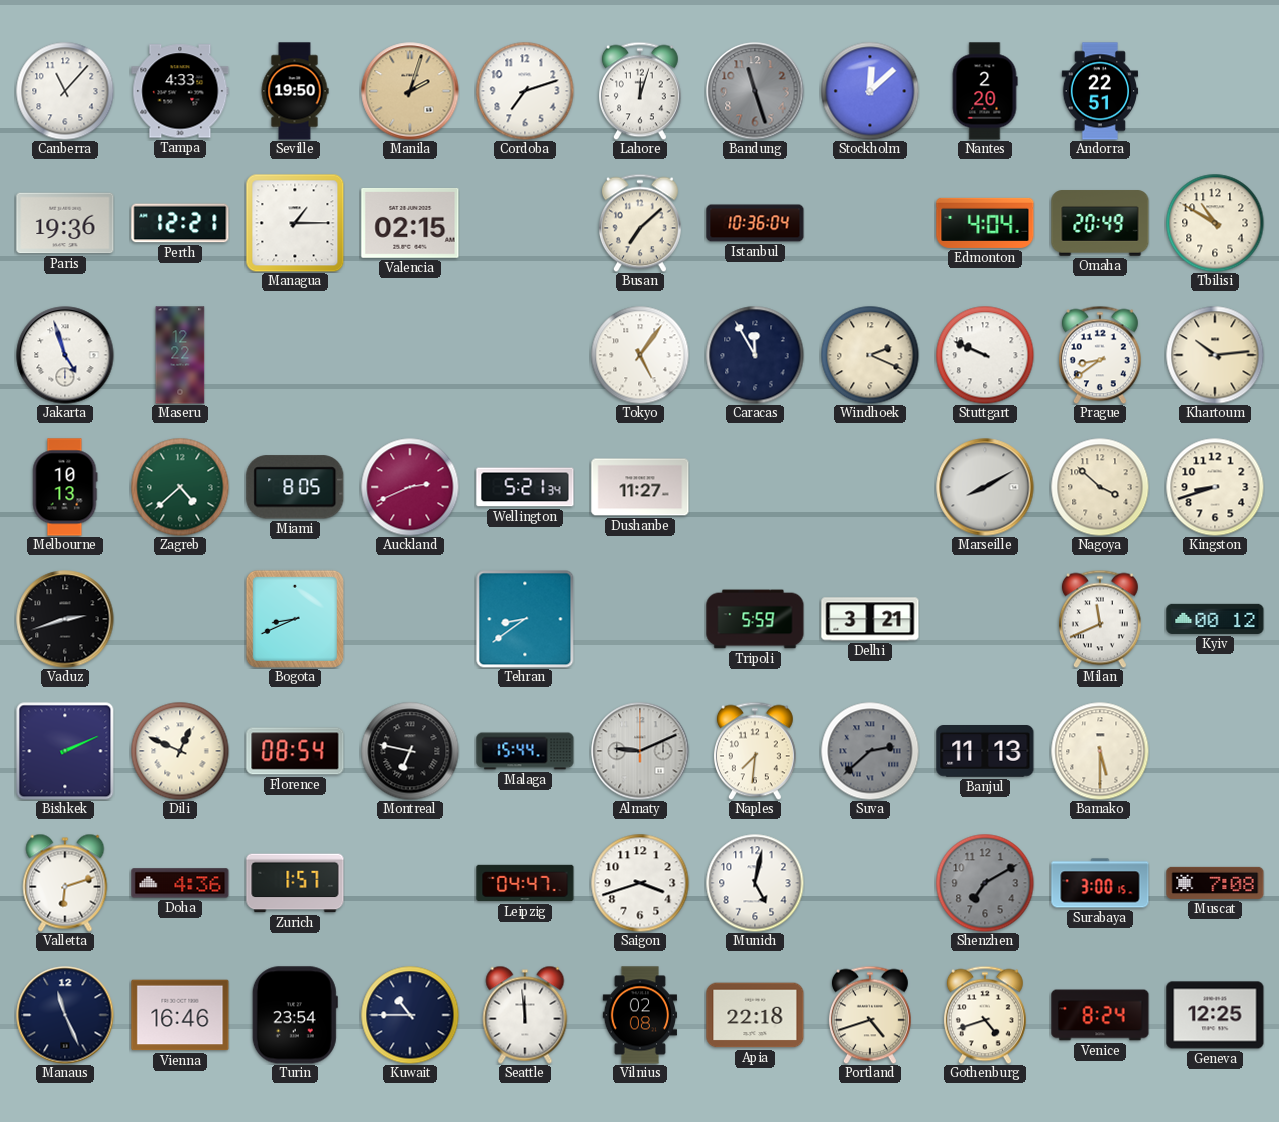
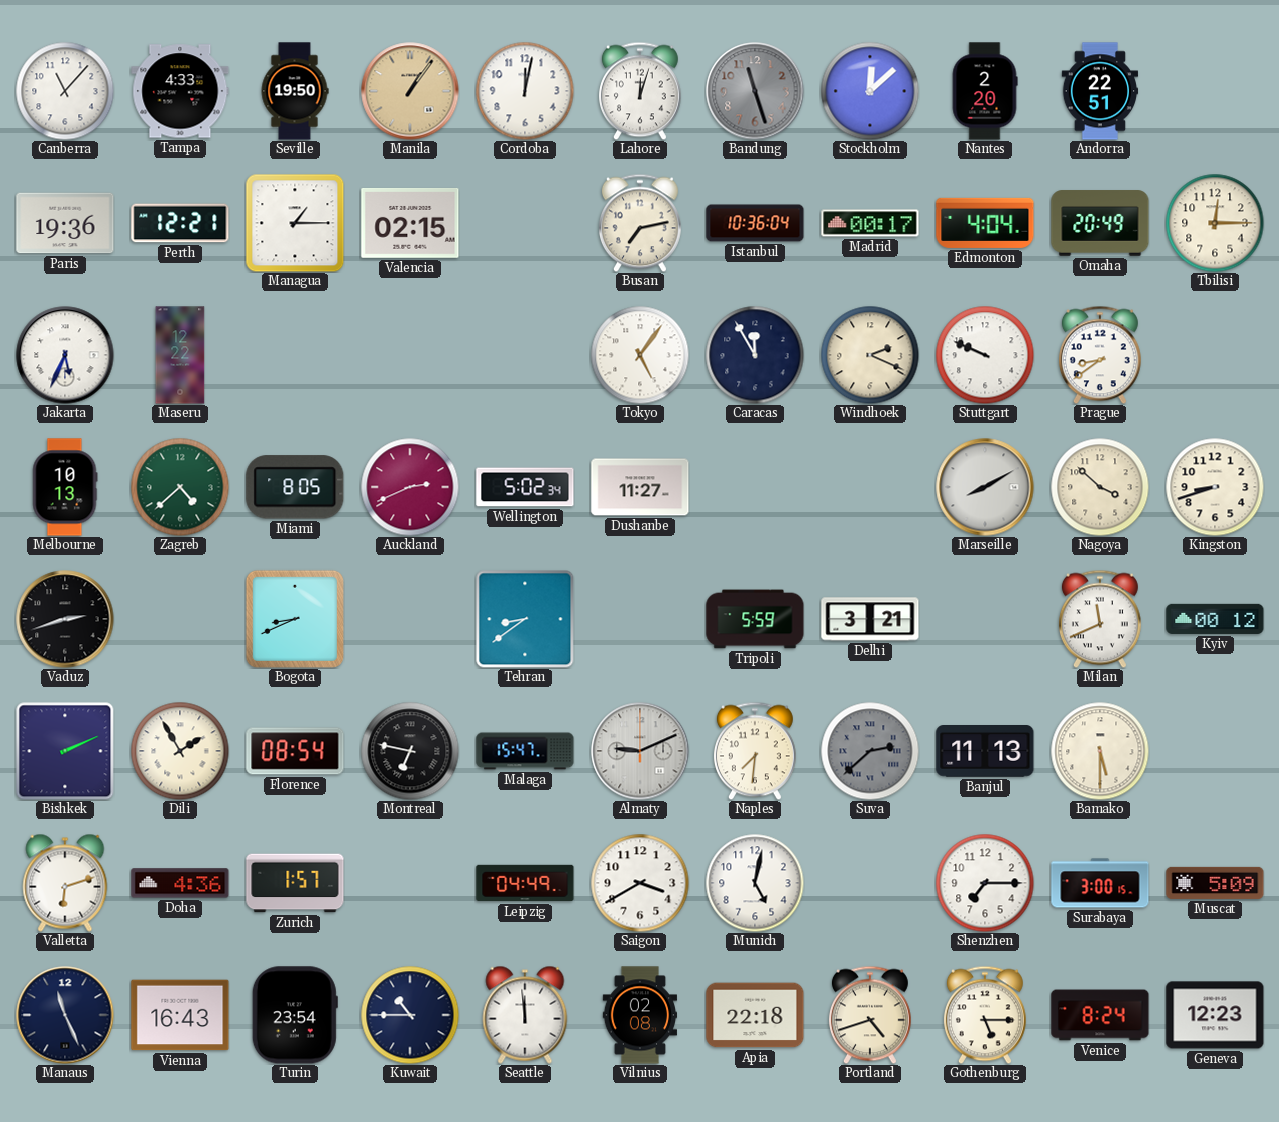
Manila: 2:03 -> 1:06 (410, 91)
Cordoba: 7:12 -> 12:02 (525, 91)
Busan: 7:08 -> 7:13 (640, 223)
Madrid: none -> 00:17 (870, 223)
Tbilisi: 10:50 -> 12:15 (1215, 223)
Jakarta: 4:57 -> 5:34 (65, 355)
Khartoum: 10:14 -> none (1215, 355)
Wellington: 5:21 -> 5:02 (525, 487)
Dili: 12:49 -> 1:55 (180, 751)
Malaga: 15:44 -> 15:47 (525, 751)
Leipzig: 04:47 -> 04:49 (525, 883)
Saigon: 3:42 -> 3:40 (640, 883)
Shenzhen: 7:10 -> 7:15 (985, 883)
Shenzhen dial: grey -> white (985, 883)
Muscat: 7:08 -> 5:09 (1215, 883)
Vienna: 16:46 -> 16:43 (180, 1015)
Gothenburg: 4:42 -> 5:15 (985, 1015)
Geneva: 12:25 -> 12:23 (1215, 1015)
